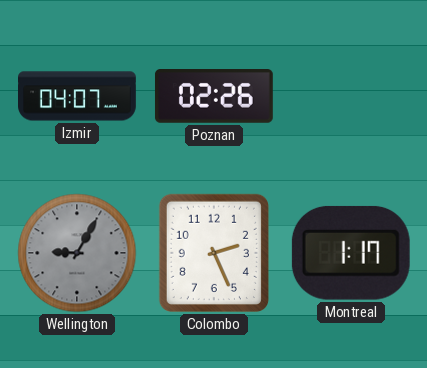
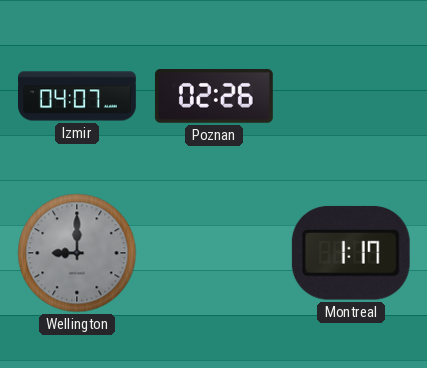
Wellington: 9:05 -> 9:00 (77, 253)
Colombo: 2:26 -> none (214, 253)
